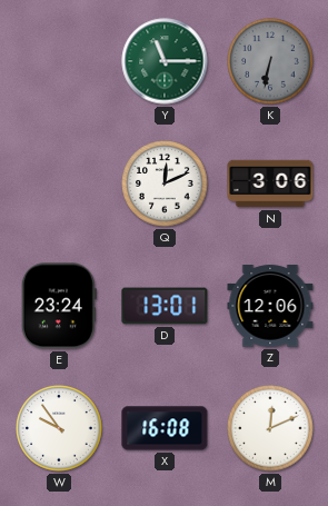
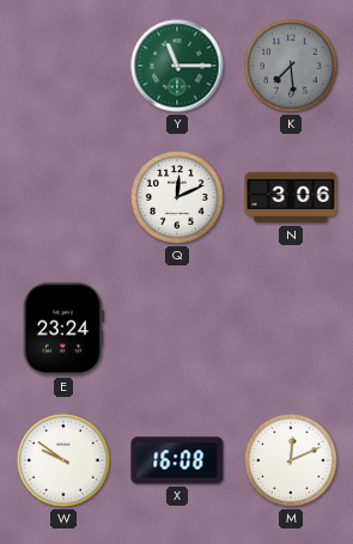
K: 6:32 -> 7:29 (291, 66)
D: 13:01 -> none (165, 306)
Z: 12:06 -> none (270, 306)
W: 9:54 -> 9:51 (63, 460)
